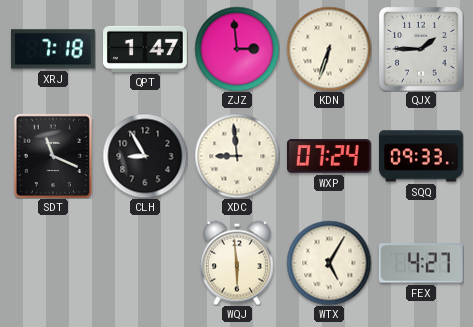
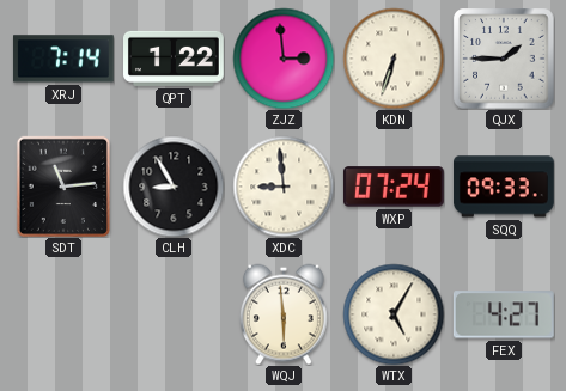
XRJ: 7:18 -> 7:14 (63, 59)
QPT: 1:47 -> 1:22 (175, 59)
SDT: 11:19 -> 11:14 (62, 185)
